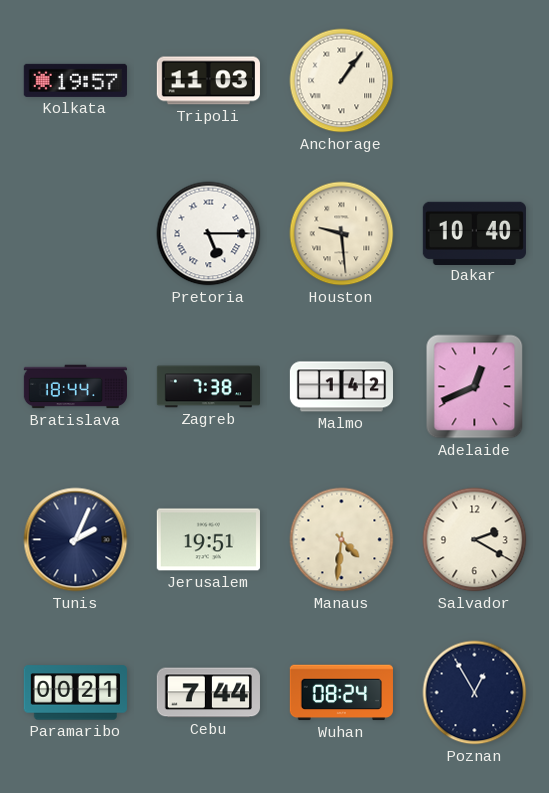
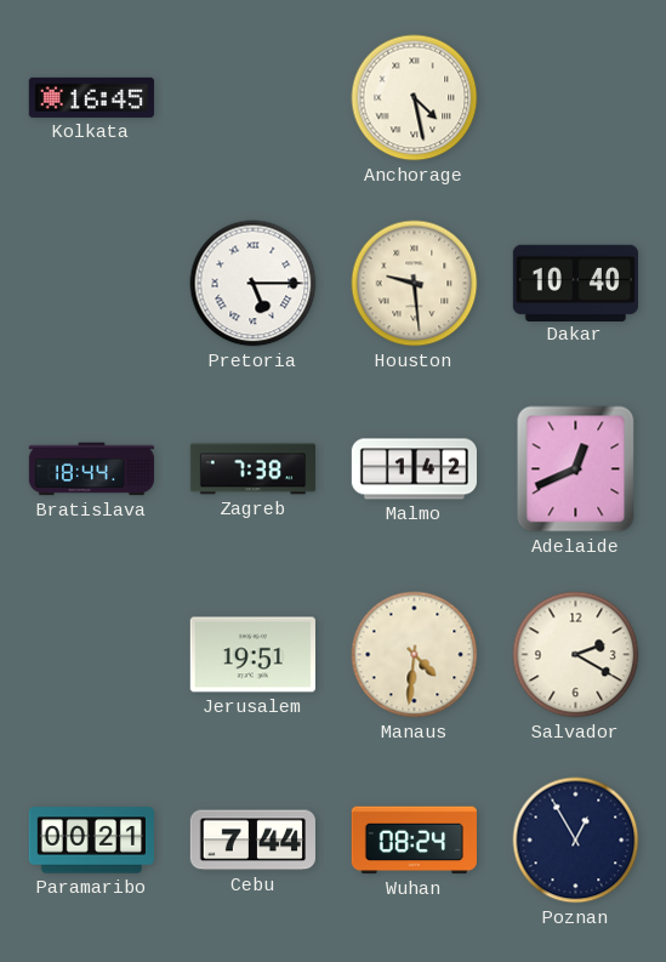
Kolkata: 19:57 -> 16:45 (91, 97)
Tripoli: 11:03 -> none (208, 81)
Anchorage: 1:06 -> 4:28 (415, 98)
Tunis: 2:04 -> none (76, 540)
